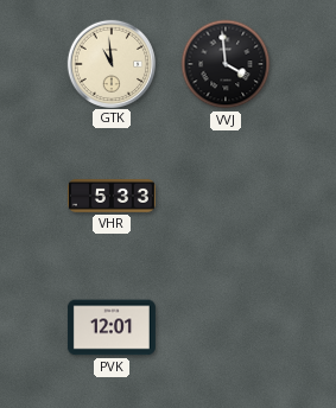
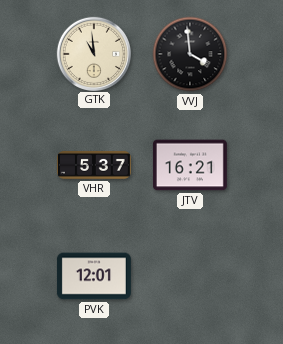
VHR: 5:33 -> 5:37 (94, 165)
JTV: none -> 16:21 (190, 165)
